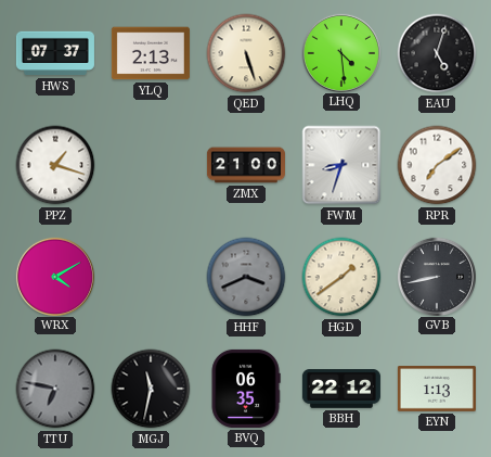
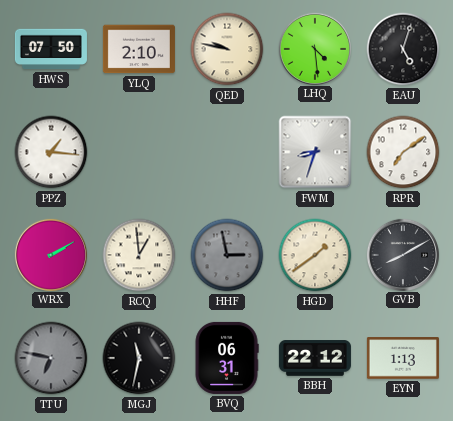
HWS: 07:37 -> 07:50 (51, 49)
YLQ: 2:13 -> 2:10 (139, 49)
QED: 5:27 -> 9:47 (227, 49)
PPZ: 1:18 -> 1:16 (51, 152)
ZMX: 21:00 -> none (246, 165)
WRX: 4:10 -> 2:10 (50, 254)
RCQ: none -> 12:59 (139, 255)
HHF: 3:41 -> 2:58 (227, 255)
GVB: 8:43 -> 8:10 (402, 254)
BVQ: 06:35 -> 06:31 (227, 358)
